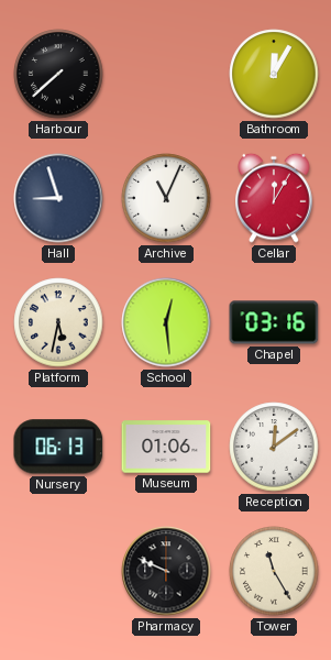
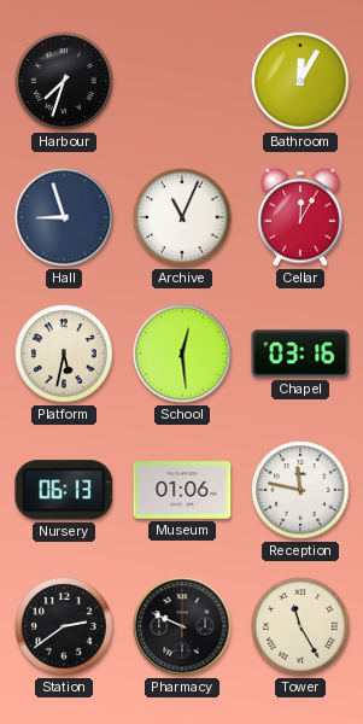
Harbour: 7:38 -> 7:33 (64, 81)
Reception: 12:09 -> 11:47 (300, 490)
Station: none -> 2:39 (64, 626)
